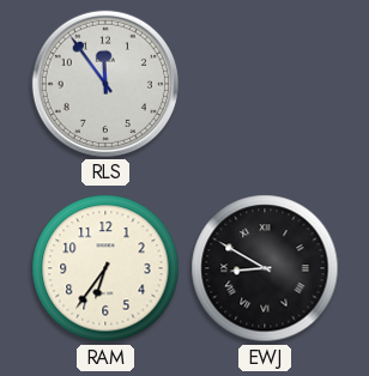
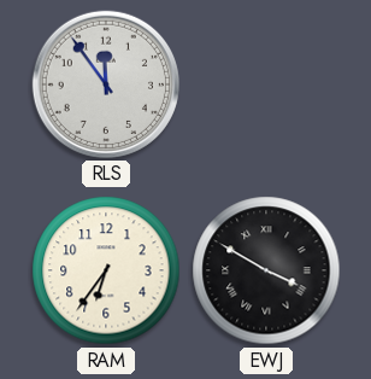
EWJ: 8:50 -> 3:50 (266, 270)
